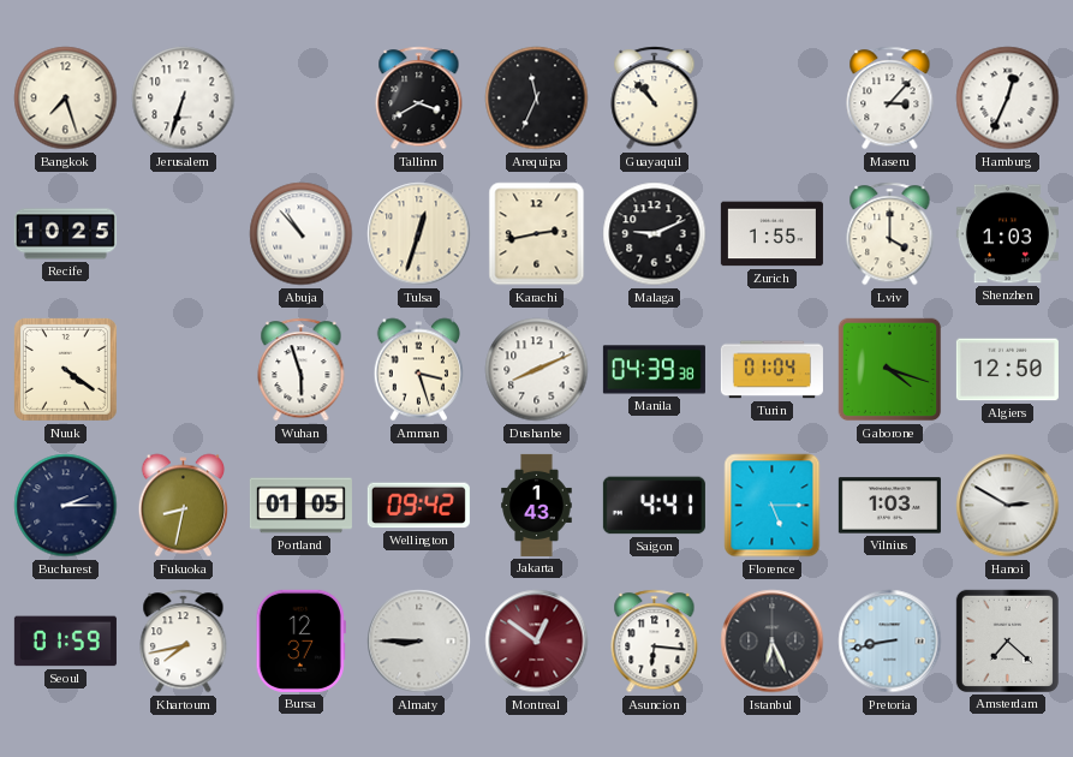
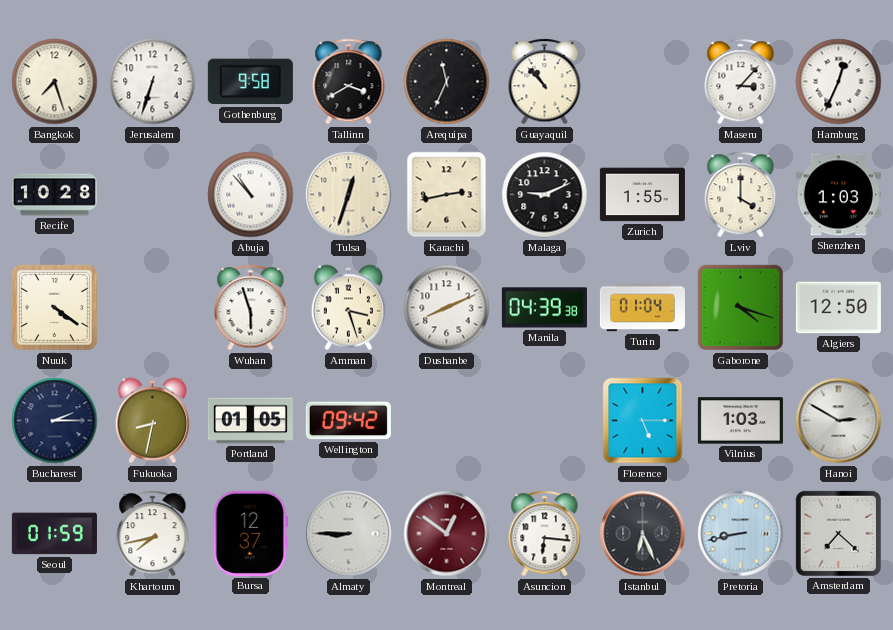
Gothenburg: none -> 9:58 (250, 82)
Recife: 10:25 -> 10:28 (54, 195)
Jakarta: 1:43 -> none (537, 505)
Saigon: 4:41 -> none (654, 506)
